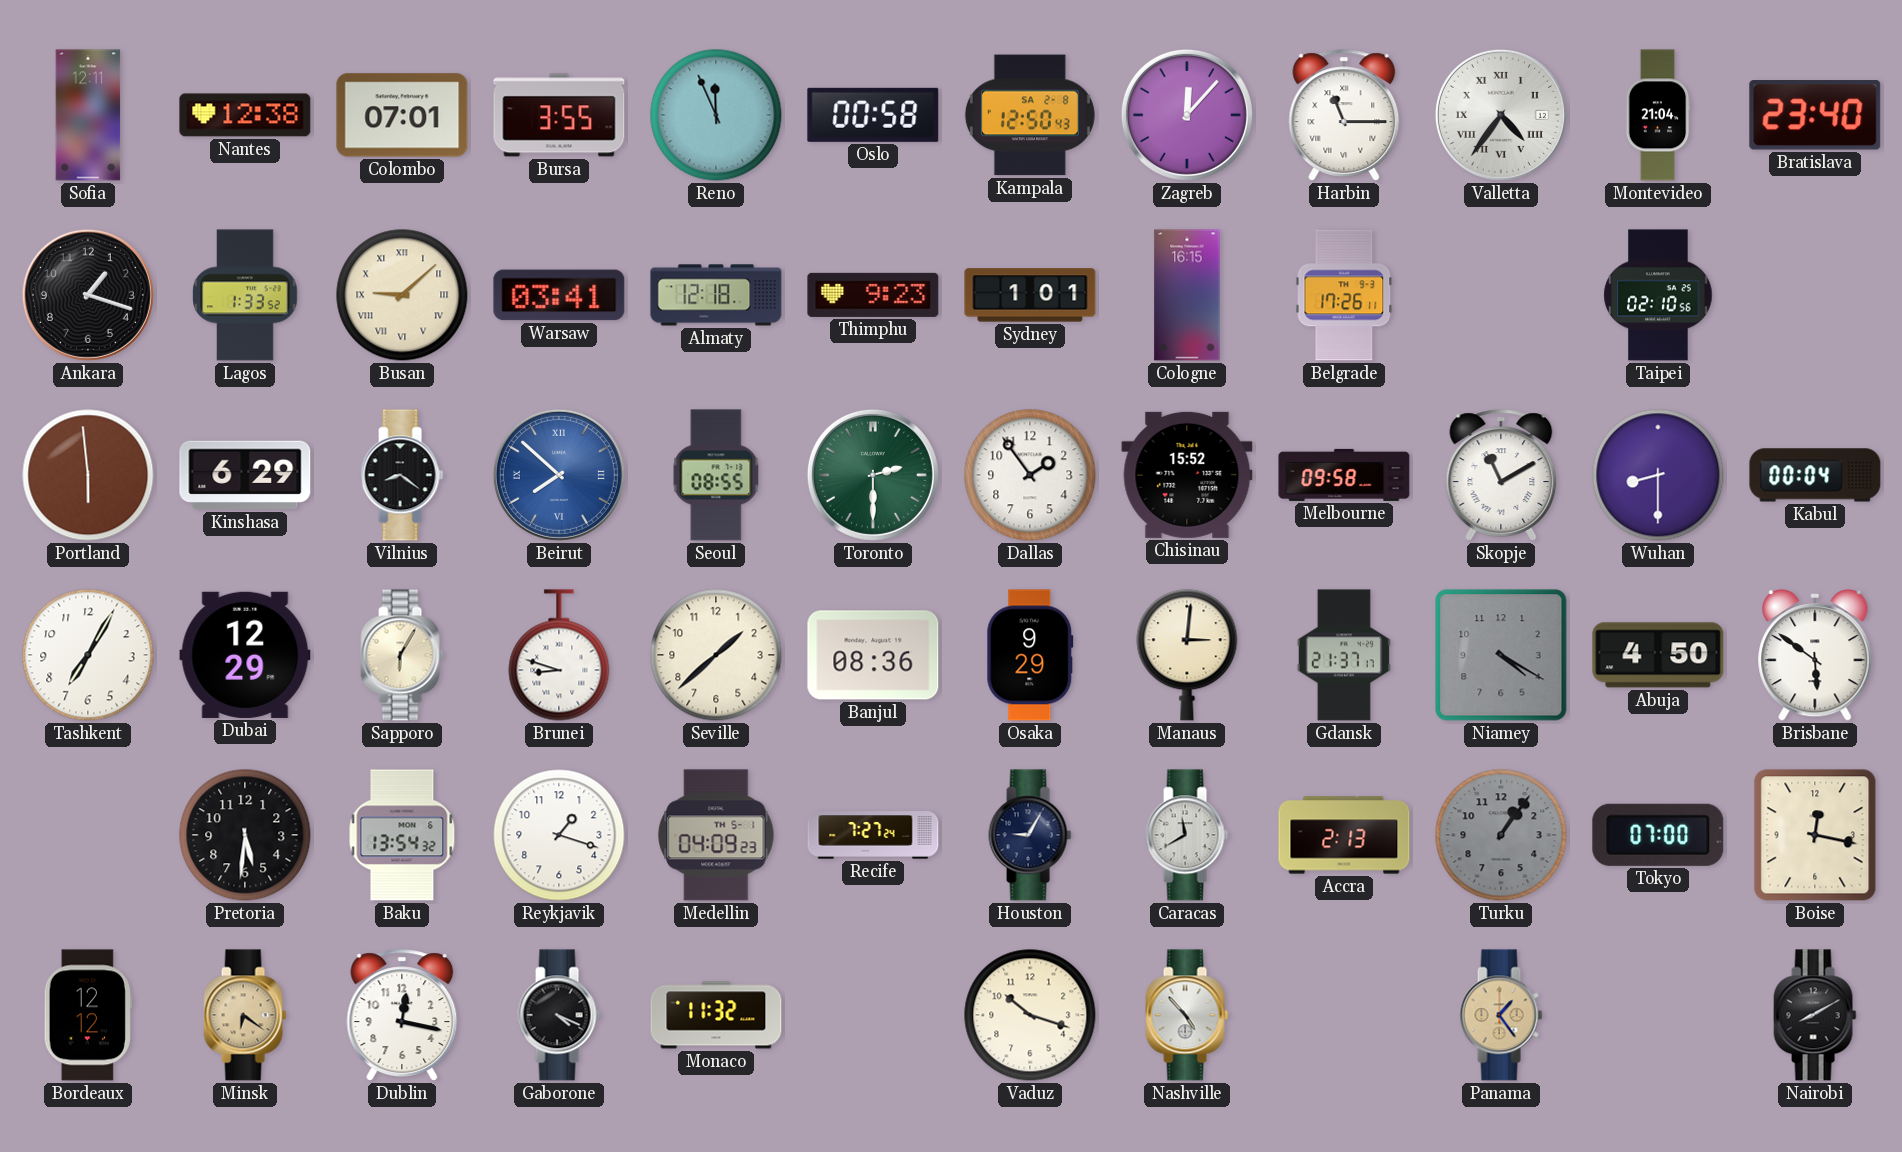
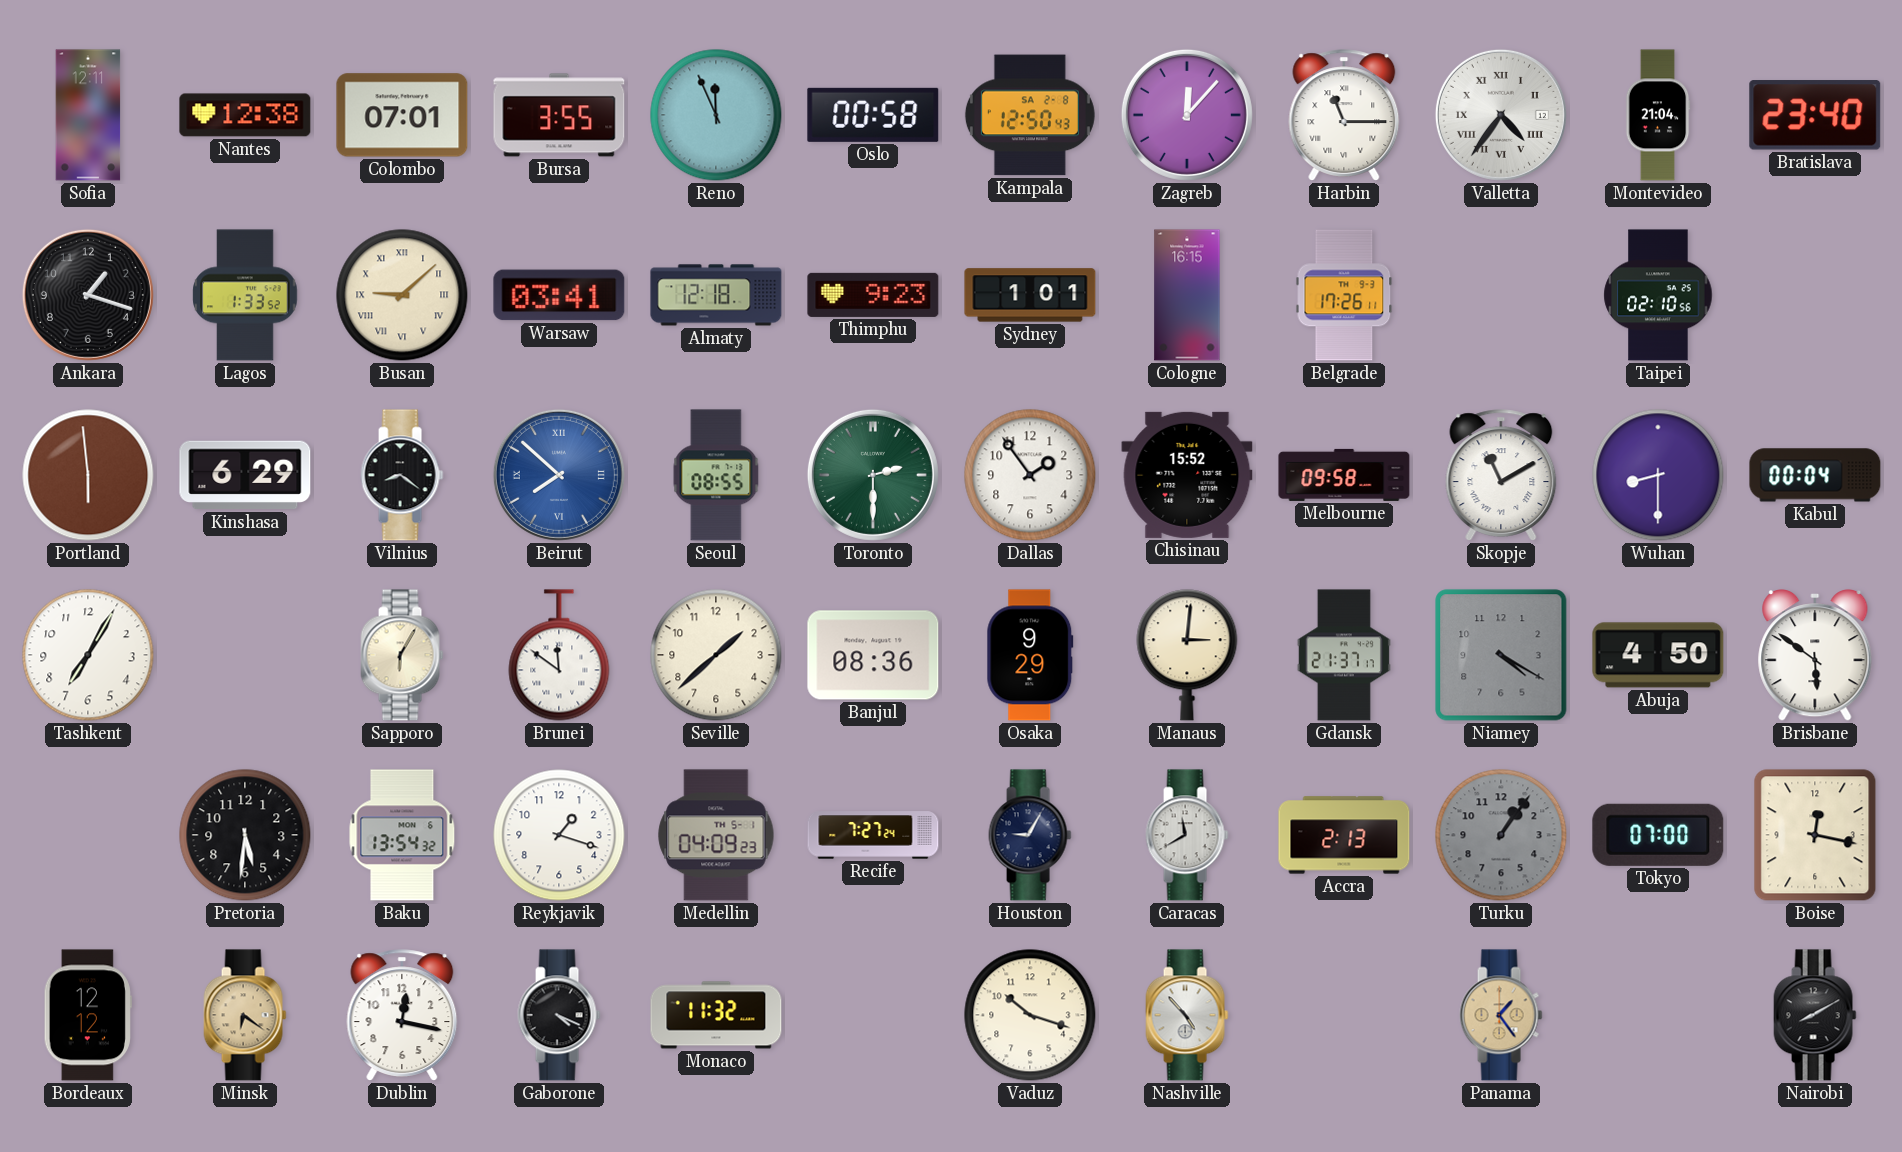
Dubai: 12:29 -> none (245, 655)
Brunei: 8:48 -> 11:51 (559, 655)
